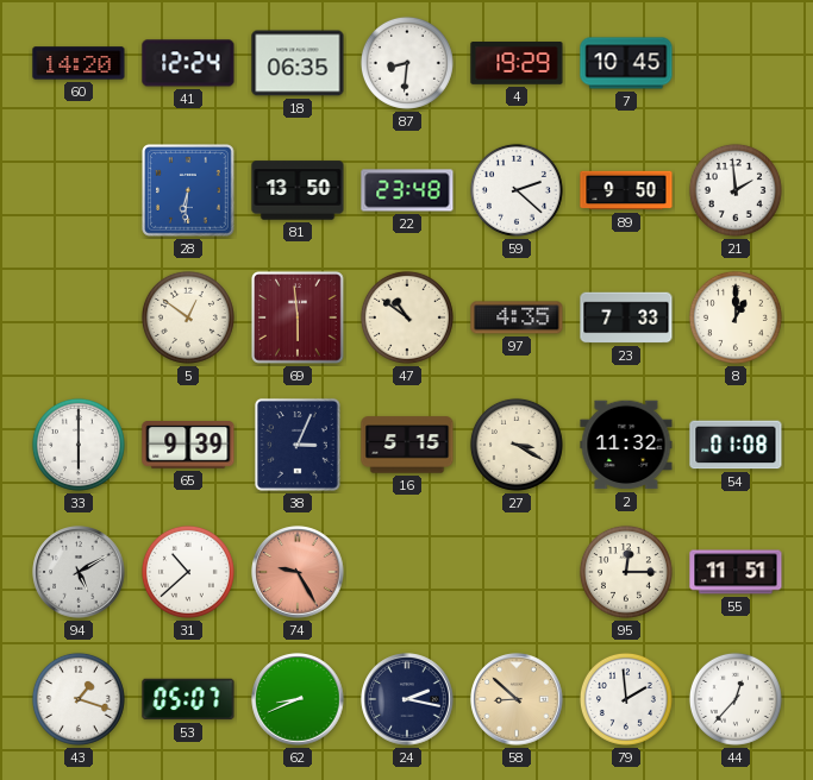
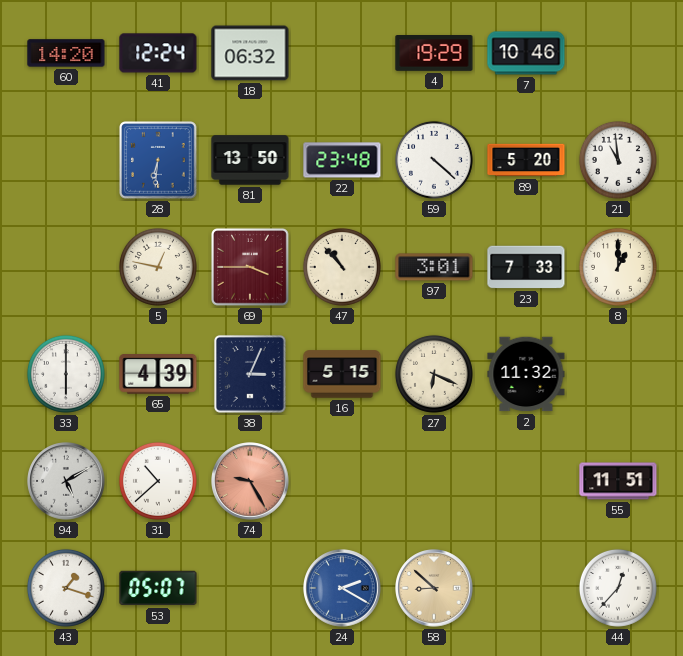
18: 06:35 -> 06:32 (250, 53)
87: 8:31 -> none (407, 63)
7: 10:45 -> 10:46 (526, 53)
59: 2:22 -> 4:22 (434, 160)
89: 9:50 -> 5:20 (526, 160)
21: 1:59 -> 10:59 (618, 160)
5: 12:51 -> 12:47 (158, 267)
69: 5:59 -> 3:45 (250, 267)
47: 10:51 -> 10:53 (342, 267)
97: 4:35 -> 3:01 (434, 267)
65: 9:39 -> 4:39 (158, 375)
27: 3:20 -> 6:19 (434, 374)
54: 01:08 -> none (736, 445)
95: 12:15 -> none (626, 572)
62: 8:41 -> none (298, 699)
24: 2:17 -> 2:20 (342, 588)
24 dial: navy -> blue (342, 588)
79: 1:59 -> none (626, 699)
